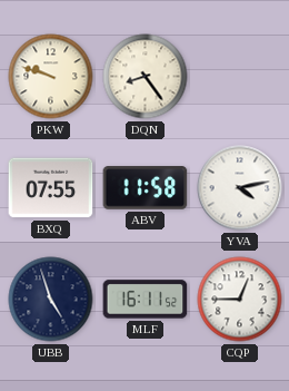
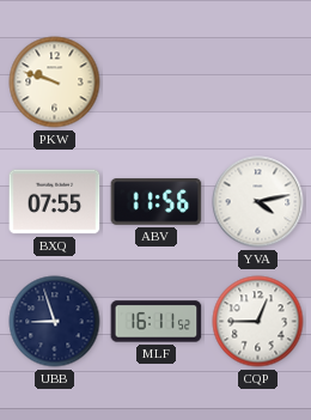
DQN: 8:24 -> none (146, 77)
ABV: 11:58 -> 11:56 (157, 202)
UBB: 4:57 -> 8:57 (55, 322)
